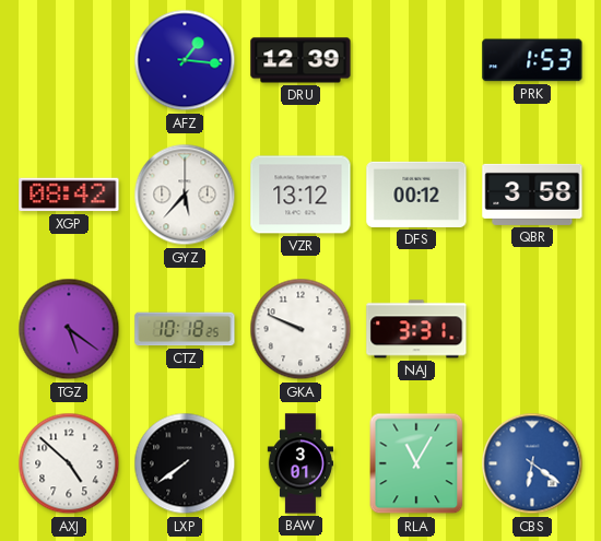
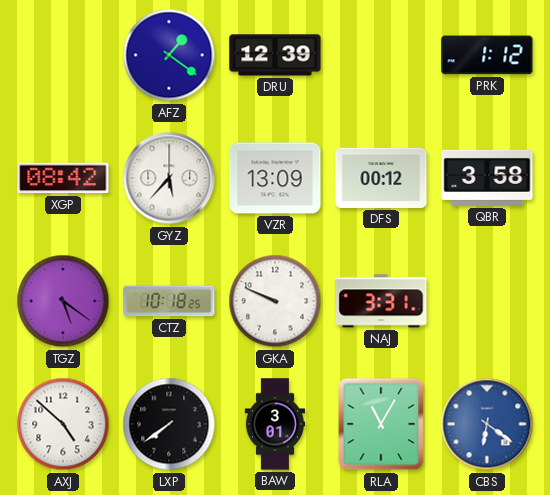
AFZ: 1:16 -> 1:21 (169, 55)
PRK: 1:53 -> 1:12 (487, 55)
VZR: 13:12 -> 13:09 (275, 178)
